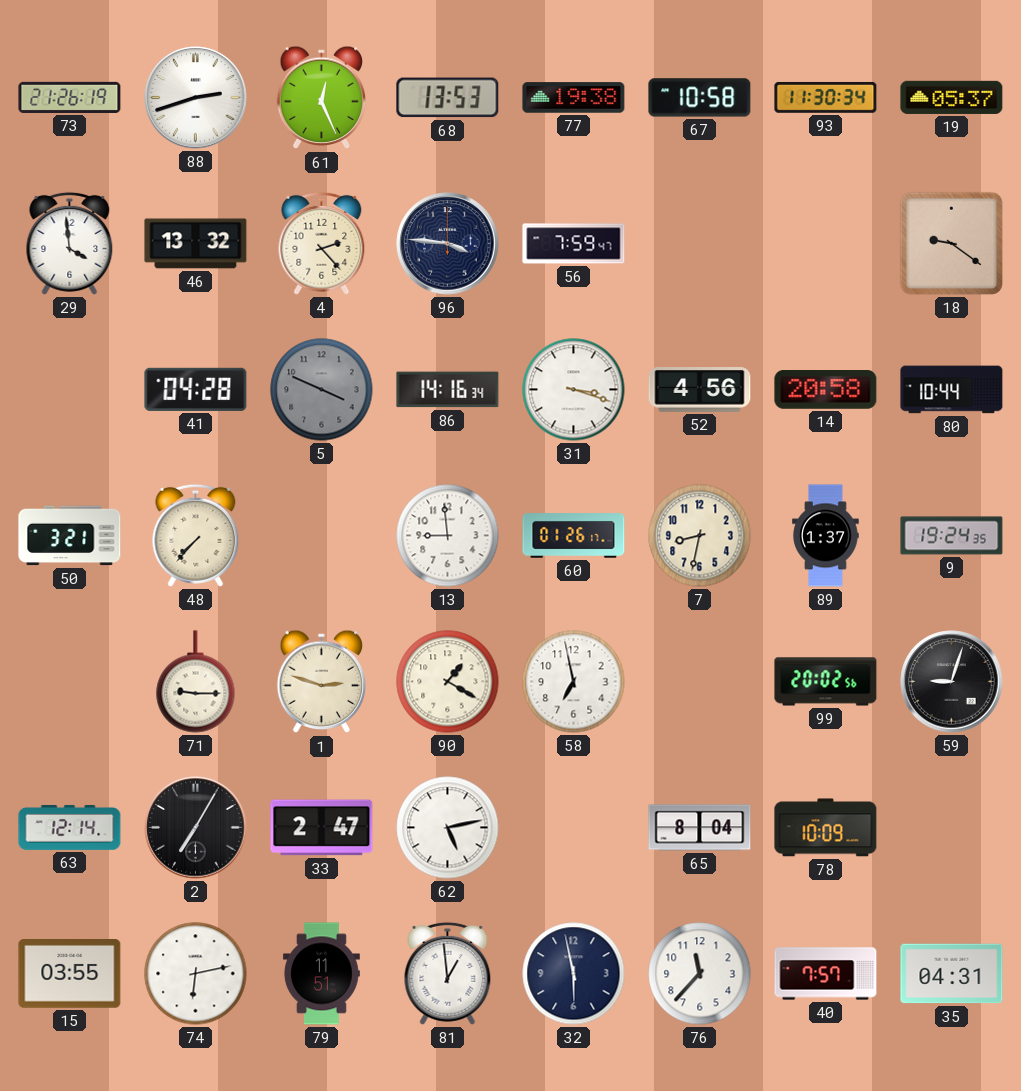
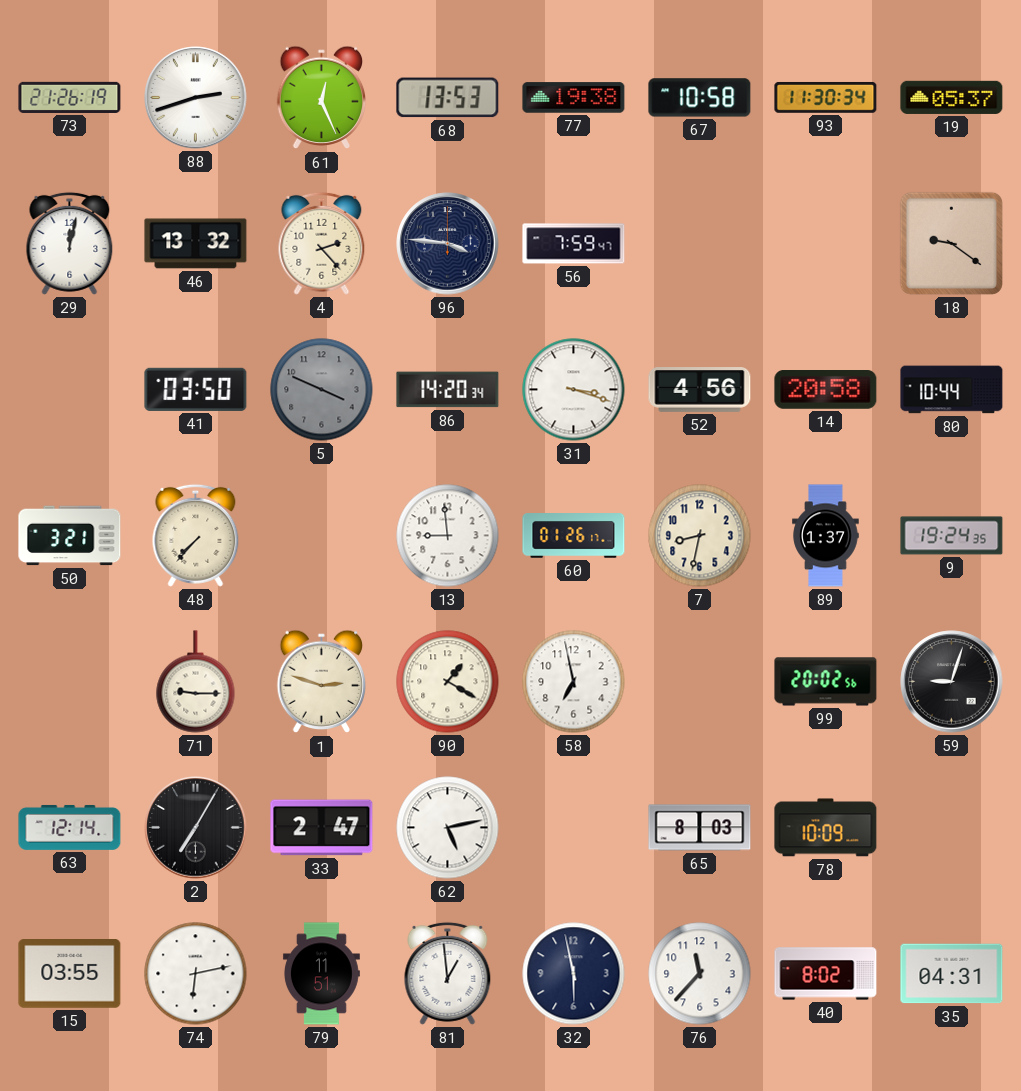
29: 3:59 -> 12:02 (70, 243)
41: 04:28 -> 03:50 (196, 389)
86: 14:16 -> 14:20 (448, 390)
65: 8:04 -> 8:03 (700, 828)
40: 7:57 -> 8:02 (826, 974)
